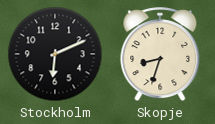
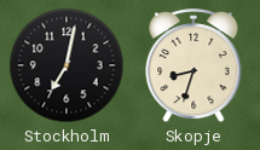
Stockholm: 6:11 -> 7:02 (67, 65)
